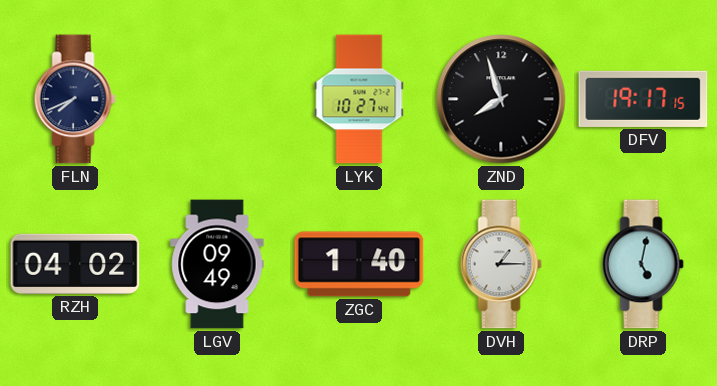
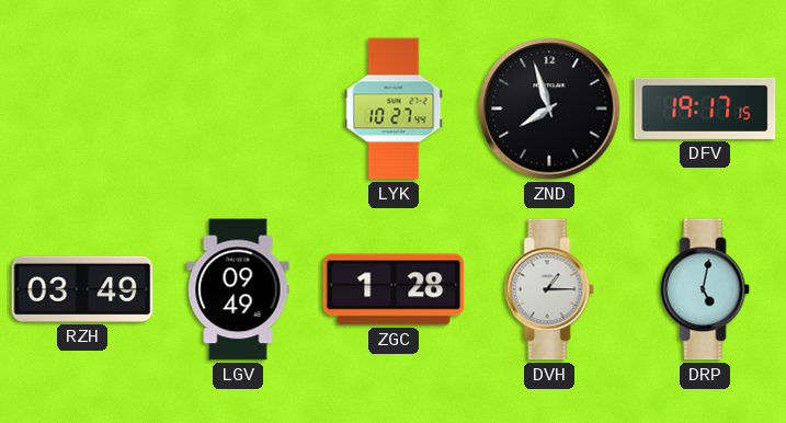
FLN: 7:41 -> none (75, 99)
RZH: 04:02 -> 03:49 (82, 289)
ZGC: 1:40 -> 1:28 (394, 289)
